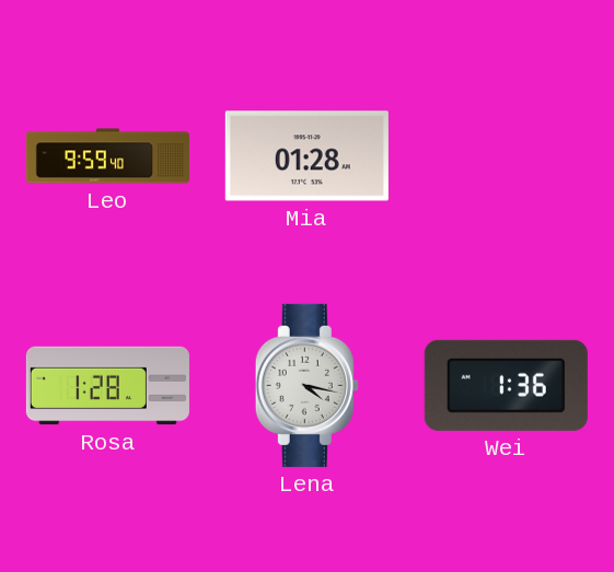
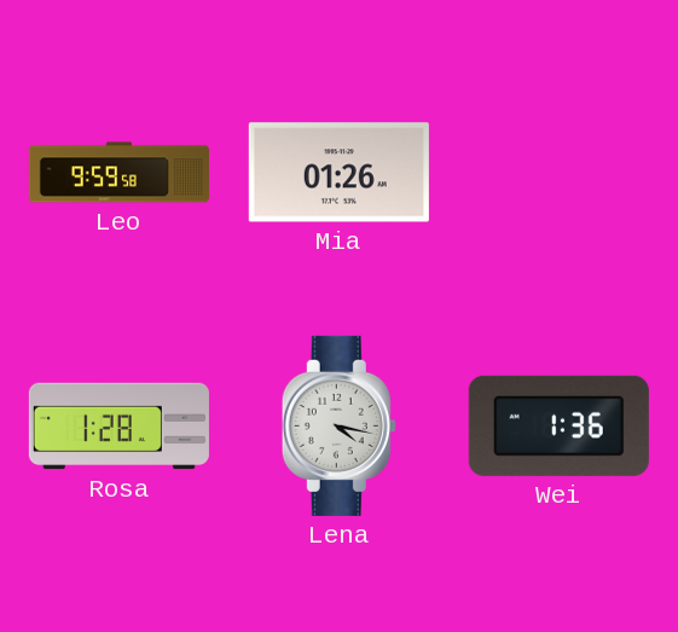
Leo: 9:59:40 -> 9:59:58 (118, 173)
Mia: 01:28 -> 01:26 (338, 173)
